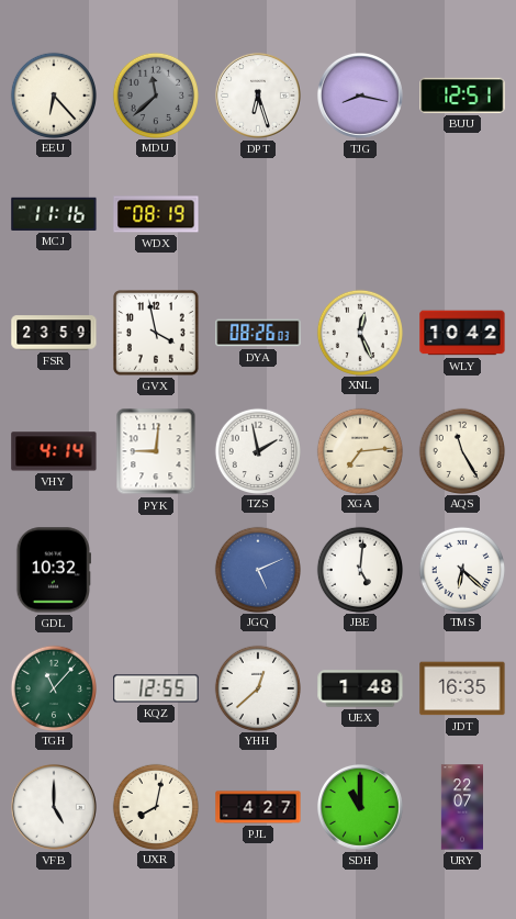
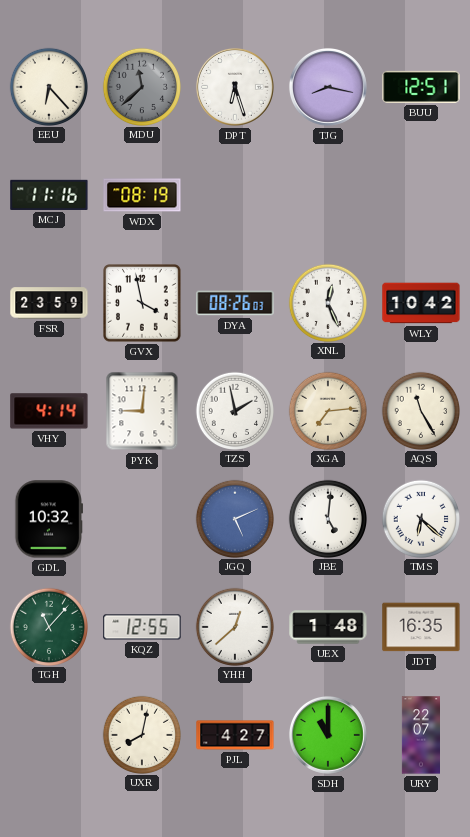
VFB: 5:00 -> none (54, 807)
